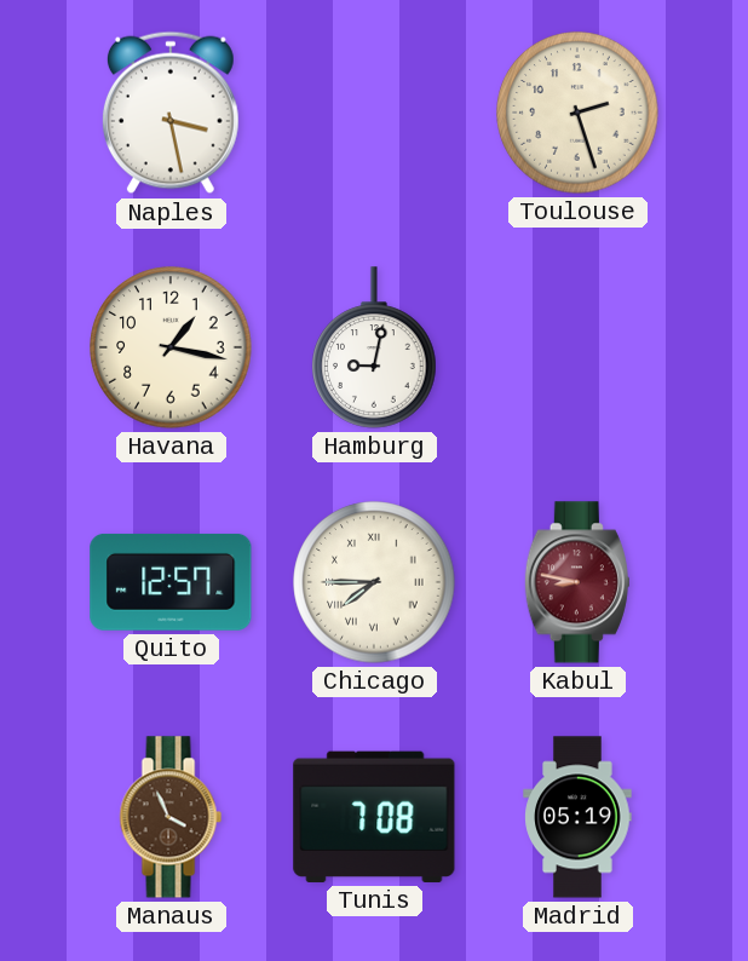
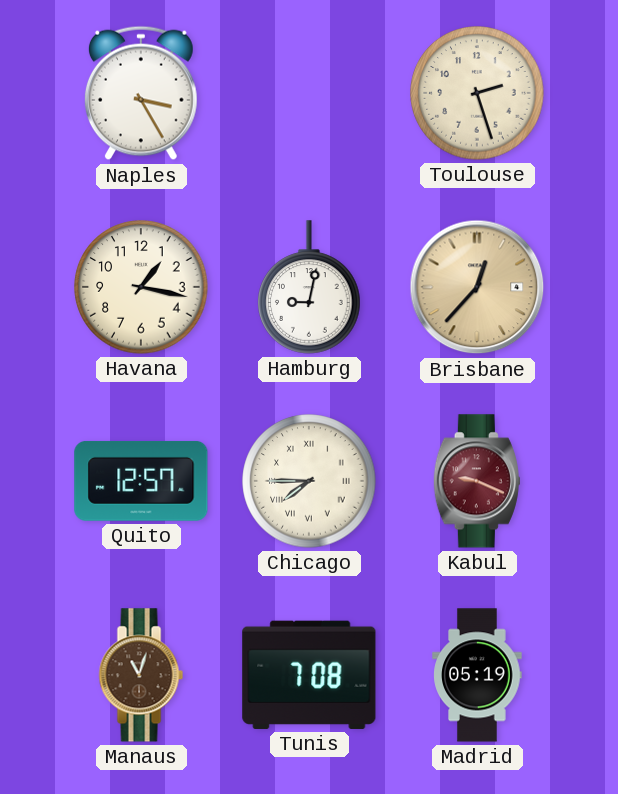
Naples: 3:28 -> 3:25 (141, 93)
Brisbane: none -> 12:37 (477, 287)
Kabul: 8:47 -> 9:19 (477, 481)
Manaus: 3:56 -> 11:03 (141, 675)
